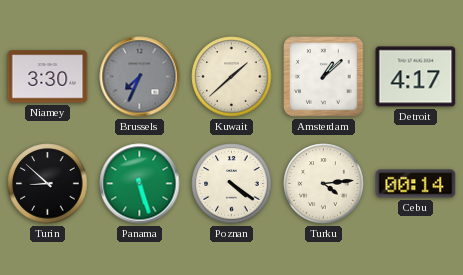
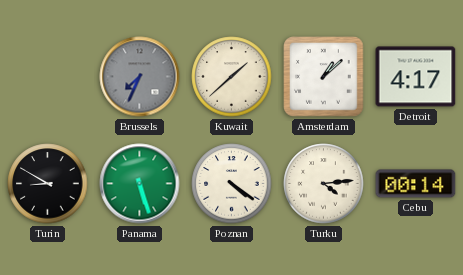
Niamey: 3:30 -> none (48, 77)
Turin: 8:52 -> 8:50 (48, 184)
